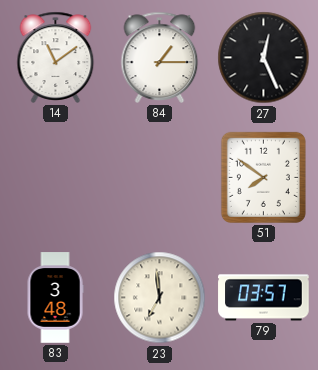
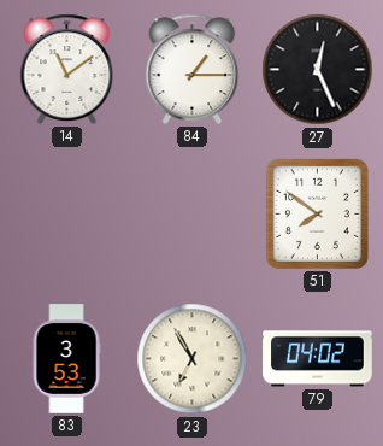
83: 3:48 -> 3:53 (66, 359)
23: 6:59 -> 6:55 (193, 359)
79: 03:57 -> 04:02 (318, 359)
